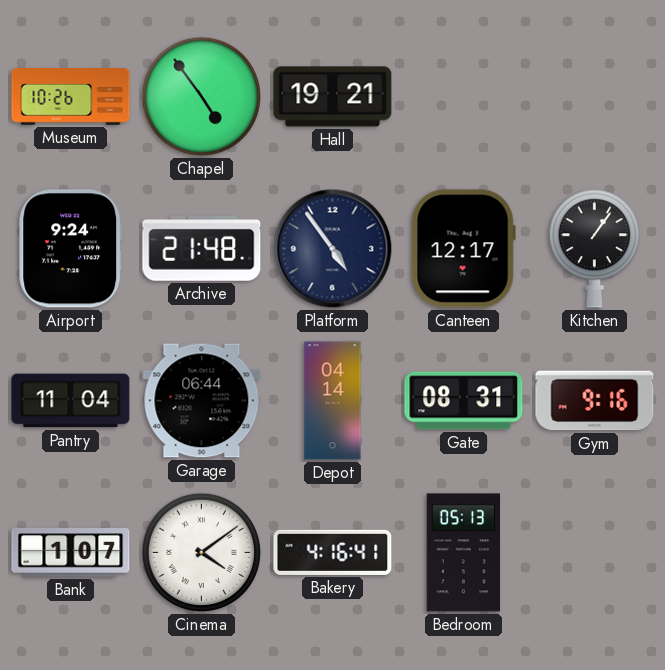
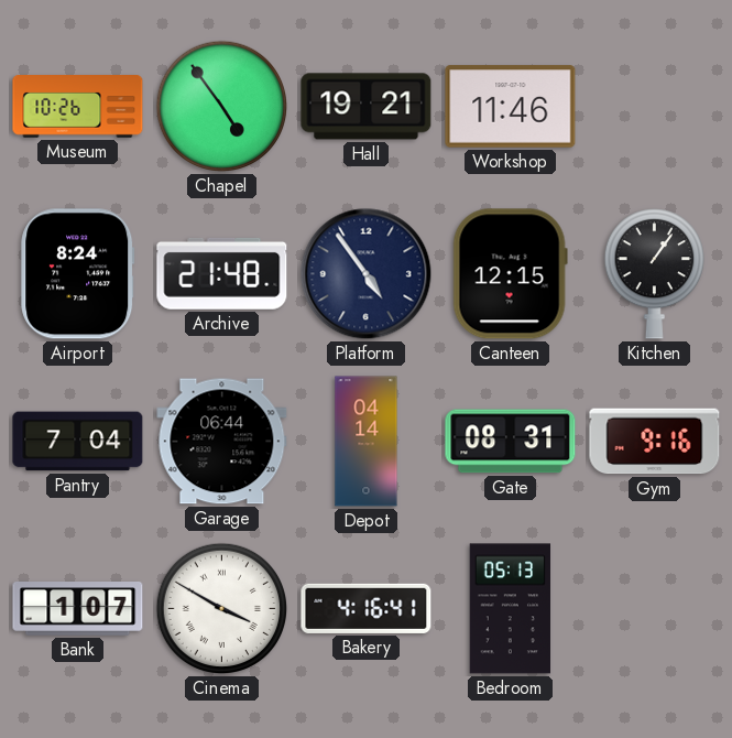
Workshop: none -> 11:46 (511, 107)
Airport: 9:24 -> 8:24 (78, 274)
Canteen: 12:17 -> 12:15 (510, 274)
Pantry: 11:04 -> 7:04 (78, 442)
Cinema: 4:09 -> 3:50 (222, 609)
